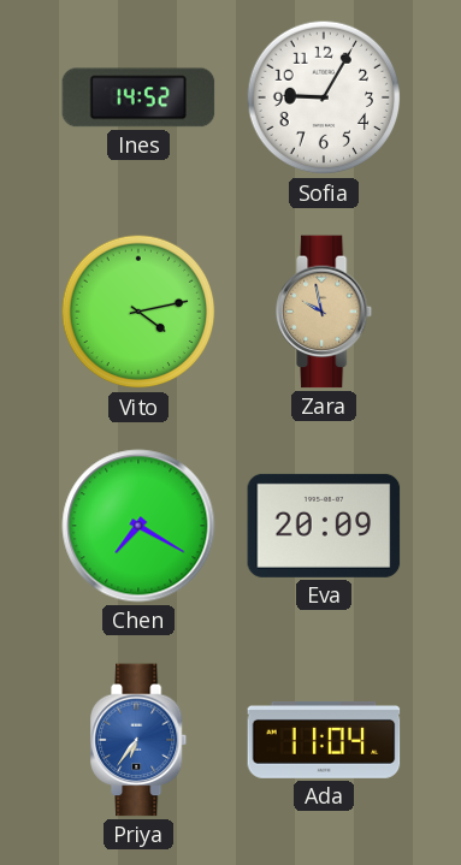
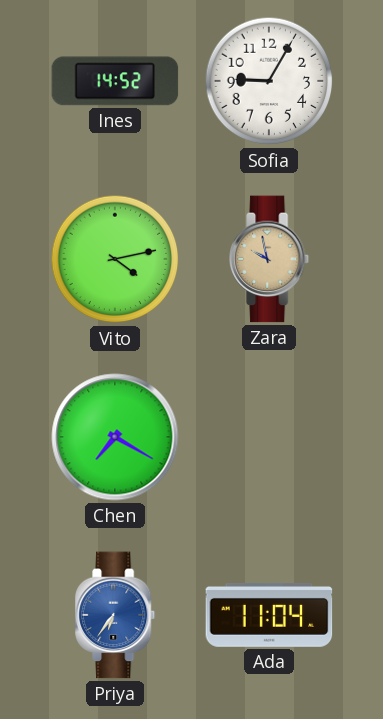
Eva: 20:09 -> none (324, 526)
